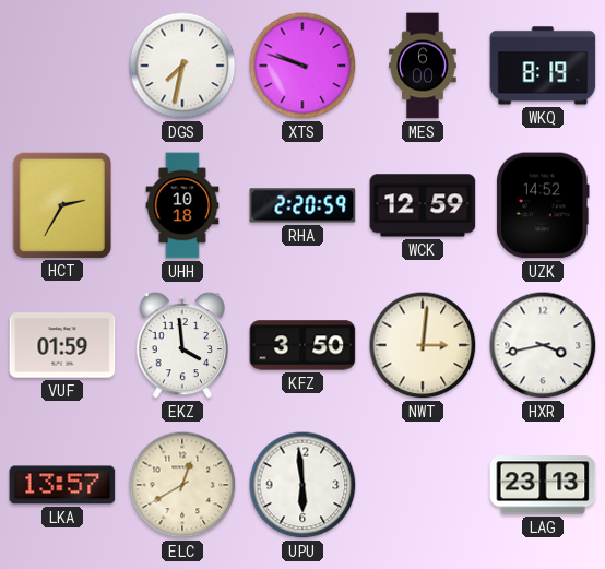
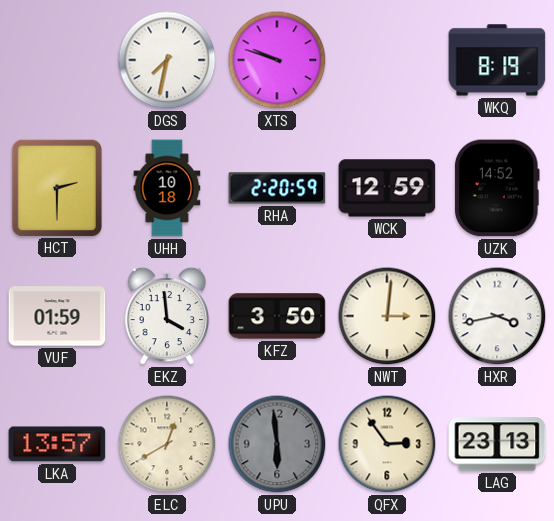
MES: 6:00 -> none (423, 66)
HCT: 2:35 -> 2:30 (56, 187)
UPU dial: white -> grey (277, 444)
QFX: none -> 2:54 (387, 444)
